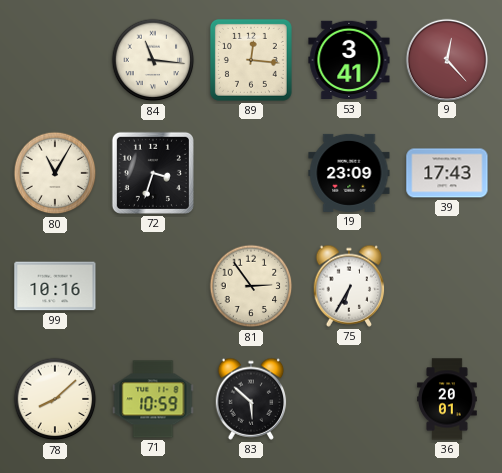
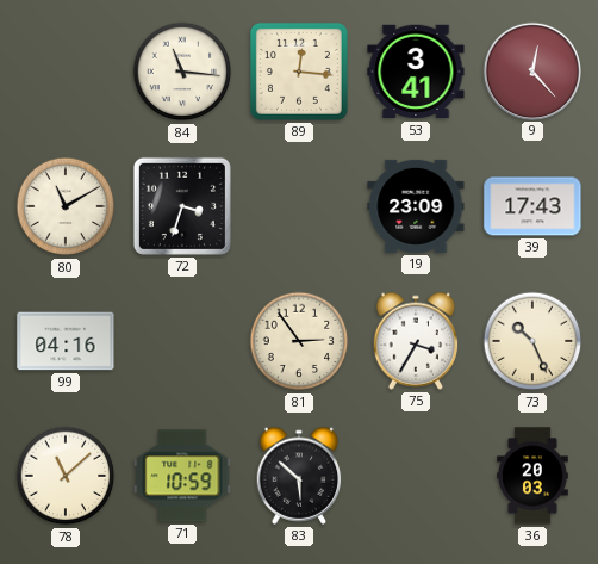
80: 11:05 -> 11:10 (66, 206)
99: 10:16 -> 04:16 (66, 341)
75: 6:35 -> 3:35 (416, 341)
73: none -> 10:26 (532, 341)
78: 8:08 -> 11:08 (66, 476)
36: 20:01 -> 20:03 (532, 476)
